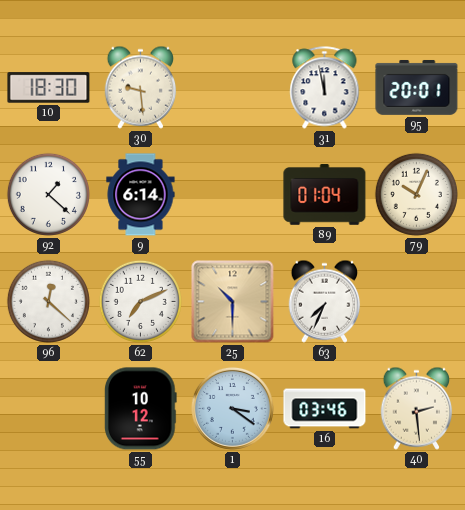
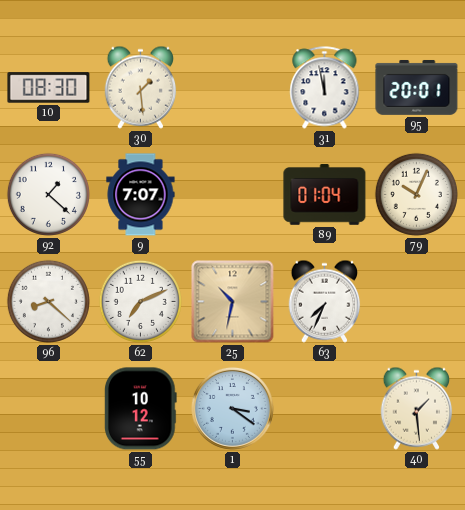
10: 18:30 -> 08:30 (49, 88)
30: 9:29 -> 1:29 (141, 87)
9: 6:14 -> 7:07 (141, 195)
96: 12:22 -> 8:22 (48, 301)
25: 10:30 -> 10:32 (233, 302)
16: 03:46 -> none (325, 409)
40: 2:29 -> 1:29 (417, 408)
